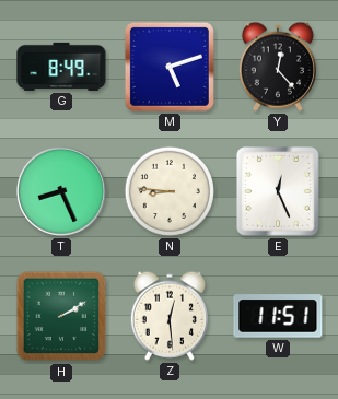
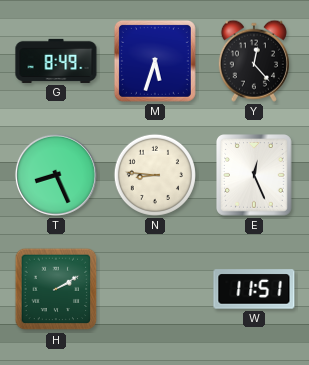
M: 5:12 -> 5:33 (155, 61)
Z: 12:29 -> none (170, 316)
